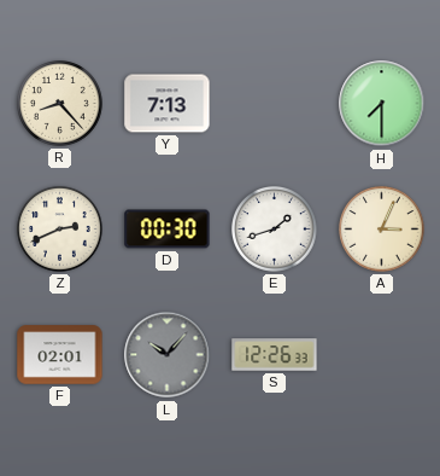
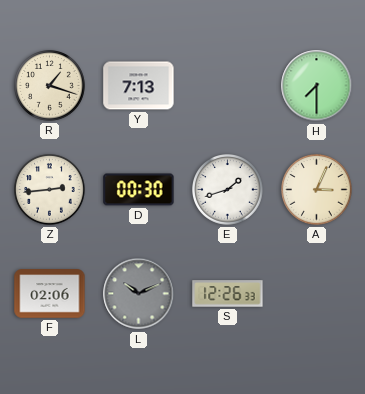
R: 8:23 -> 1:18 (50, 86)
Z: 2:41 -> 2:44 (50, 190)
F: 02:01 -> 02:06 (50, 294)
L: 10:07 -> 10:11 (139, 294)
